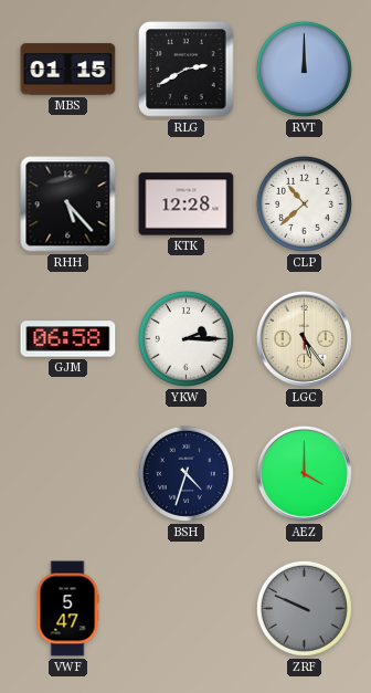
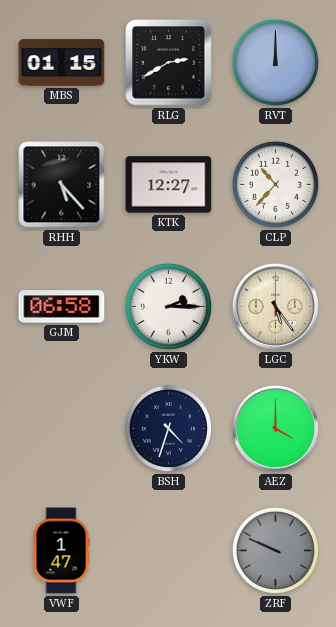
KTK: 12:28 -> 12:27 (169, 185)
CLP: 10:38 -> 10:37 (275, 184)
VWF: 5:47 -> 1:47 (61, 551)
